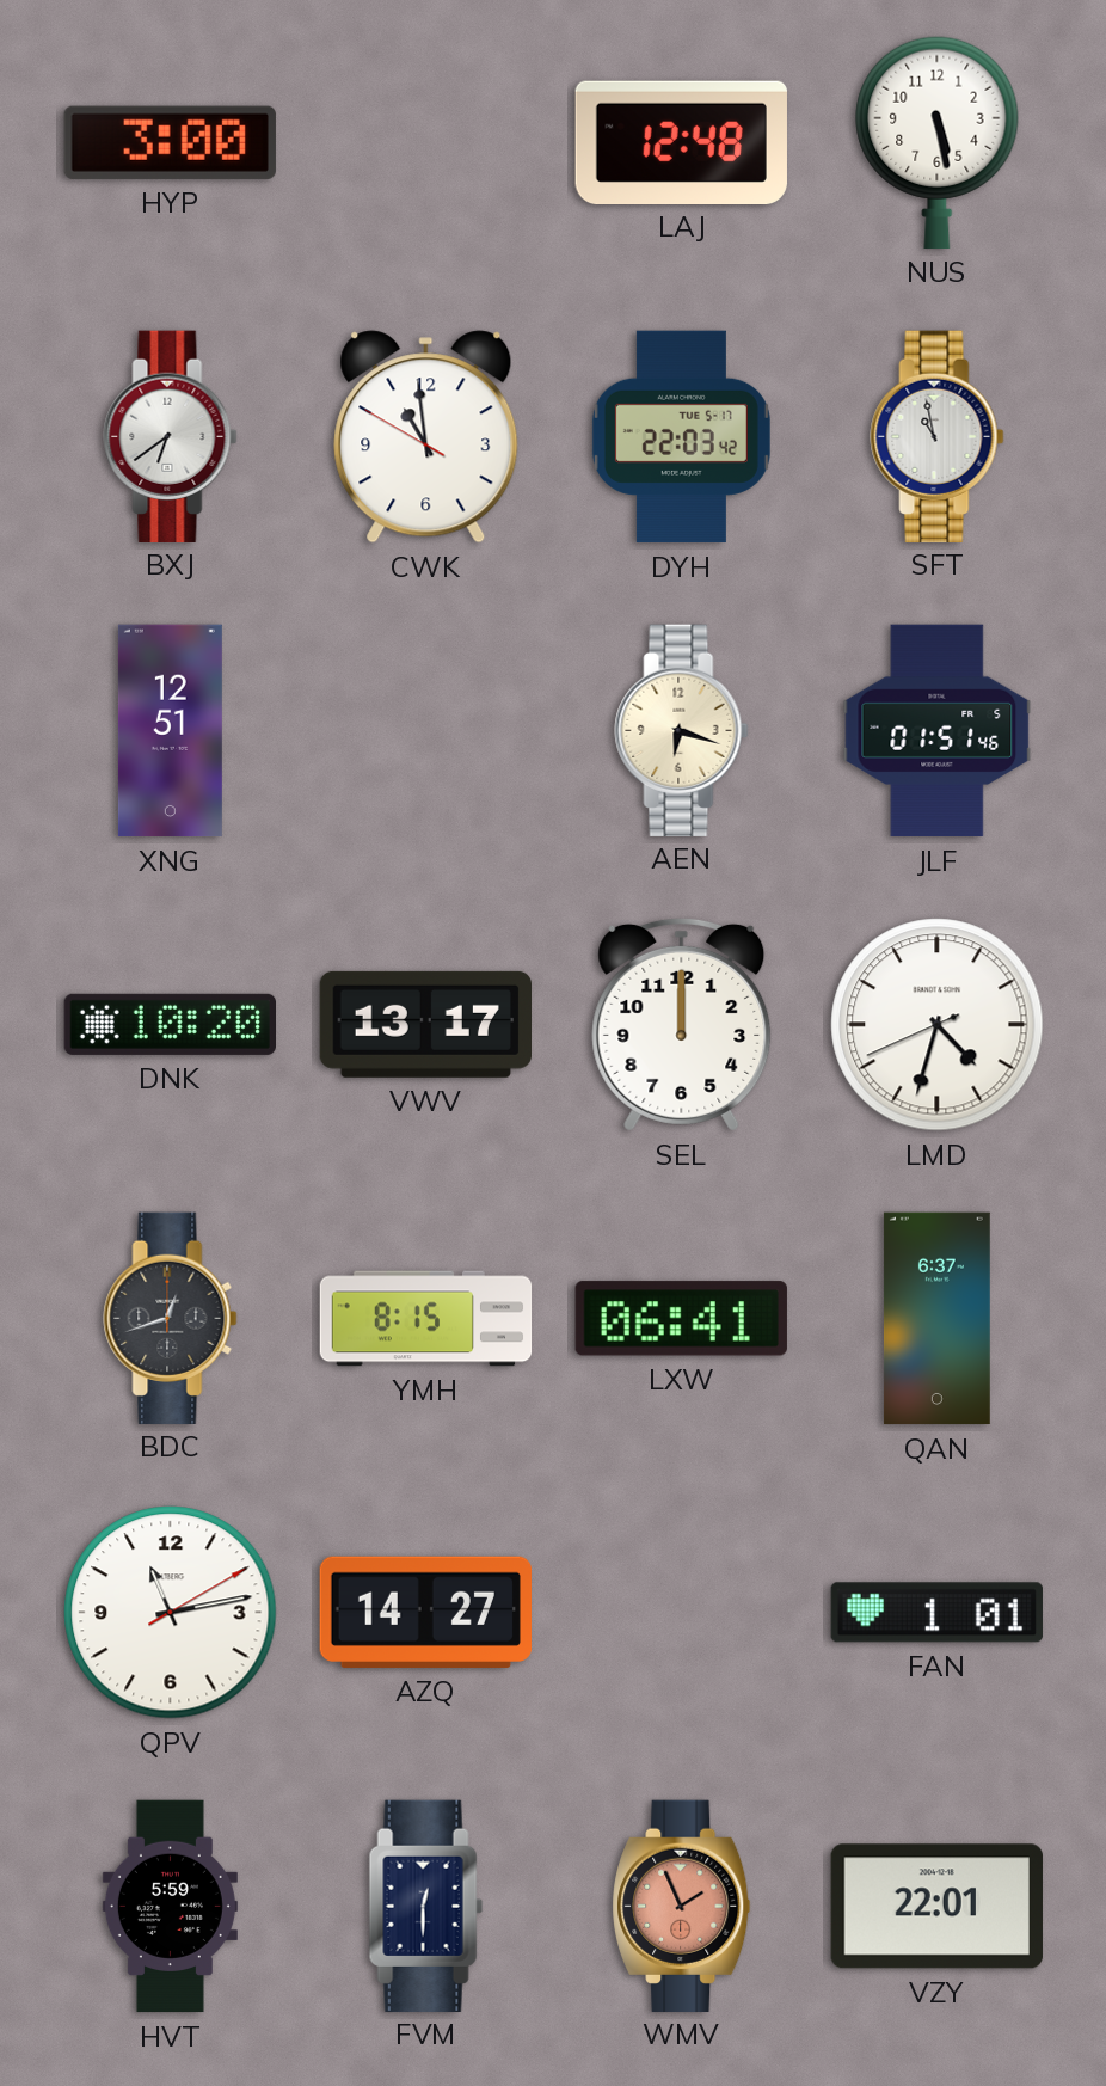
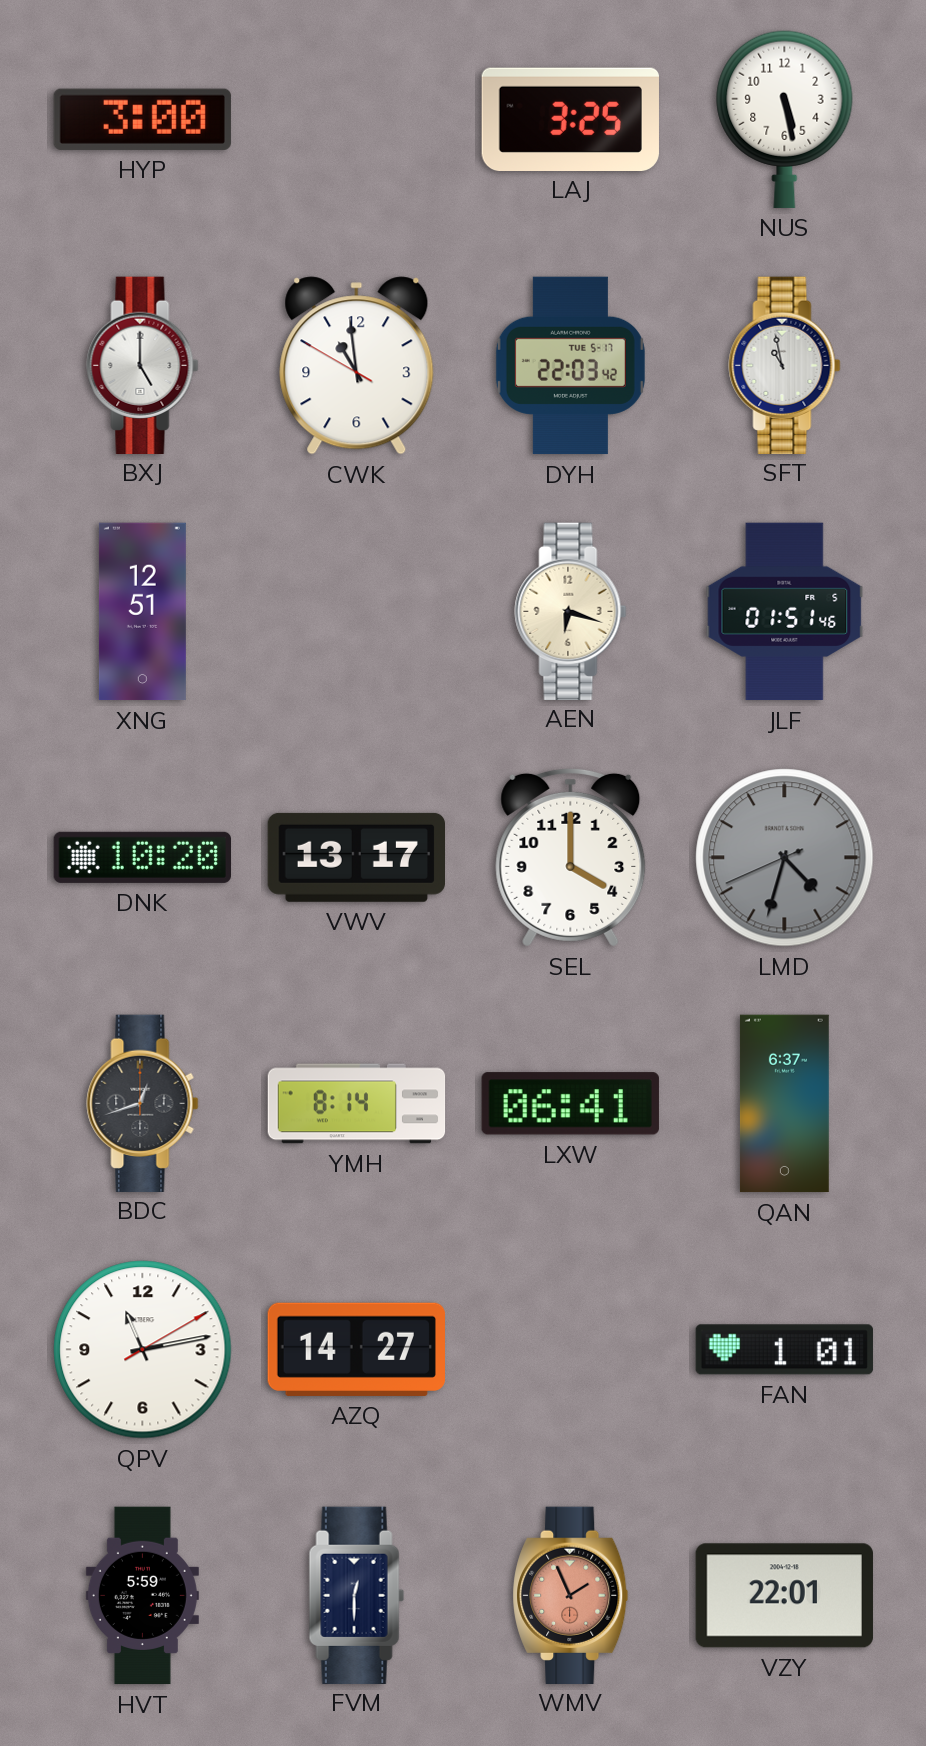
LAJ: 12:48 -> 3:25 (570, 119)
BXJ: 6:39 -> 5:00 (143, 365)
SEL: 12:00 -> 4:00 (571, 857)
LMD dial: white -> grey (785, 858)
YMH: 8:15 -> 8:14 (357, 1104)
